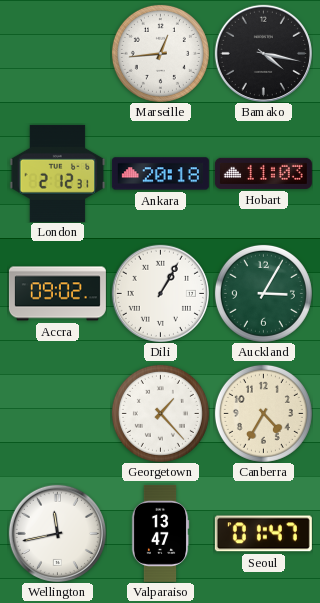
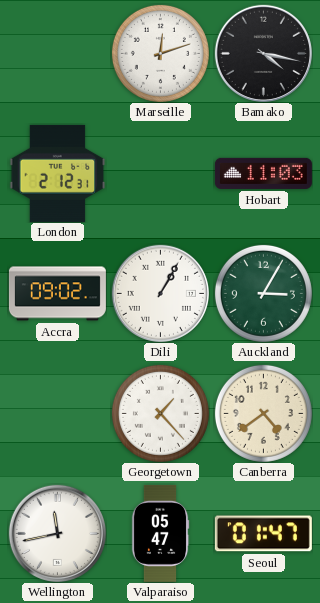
Marseille: 12:44 -> 12:12 (160, 53)
Ankara: 20:18 -> none (160, 174)
Canberra: 4:35 -> 4:39 (263, 413)
Valparaiso: 13:47 -> 05:47 (160, 533)
